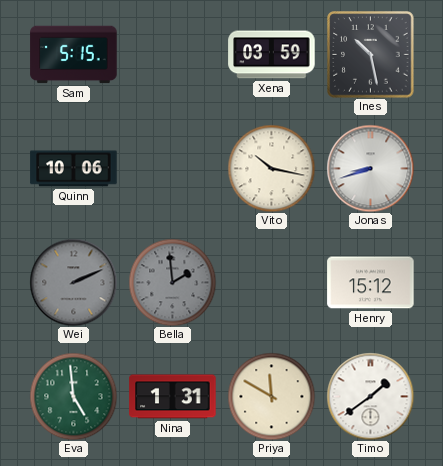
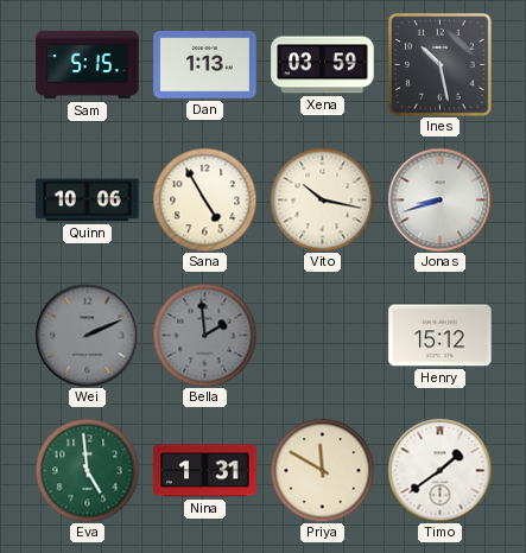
Dan: none -> 1:13 (205, 65)
Sana: none -> 4:55 (204, 199)
